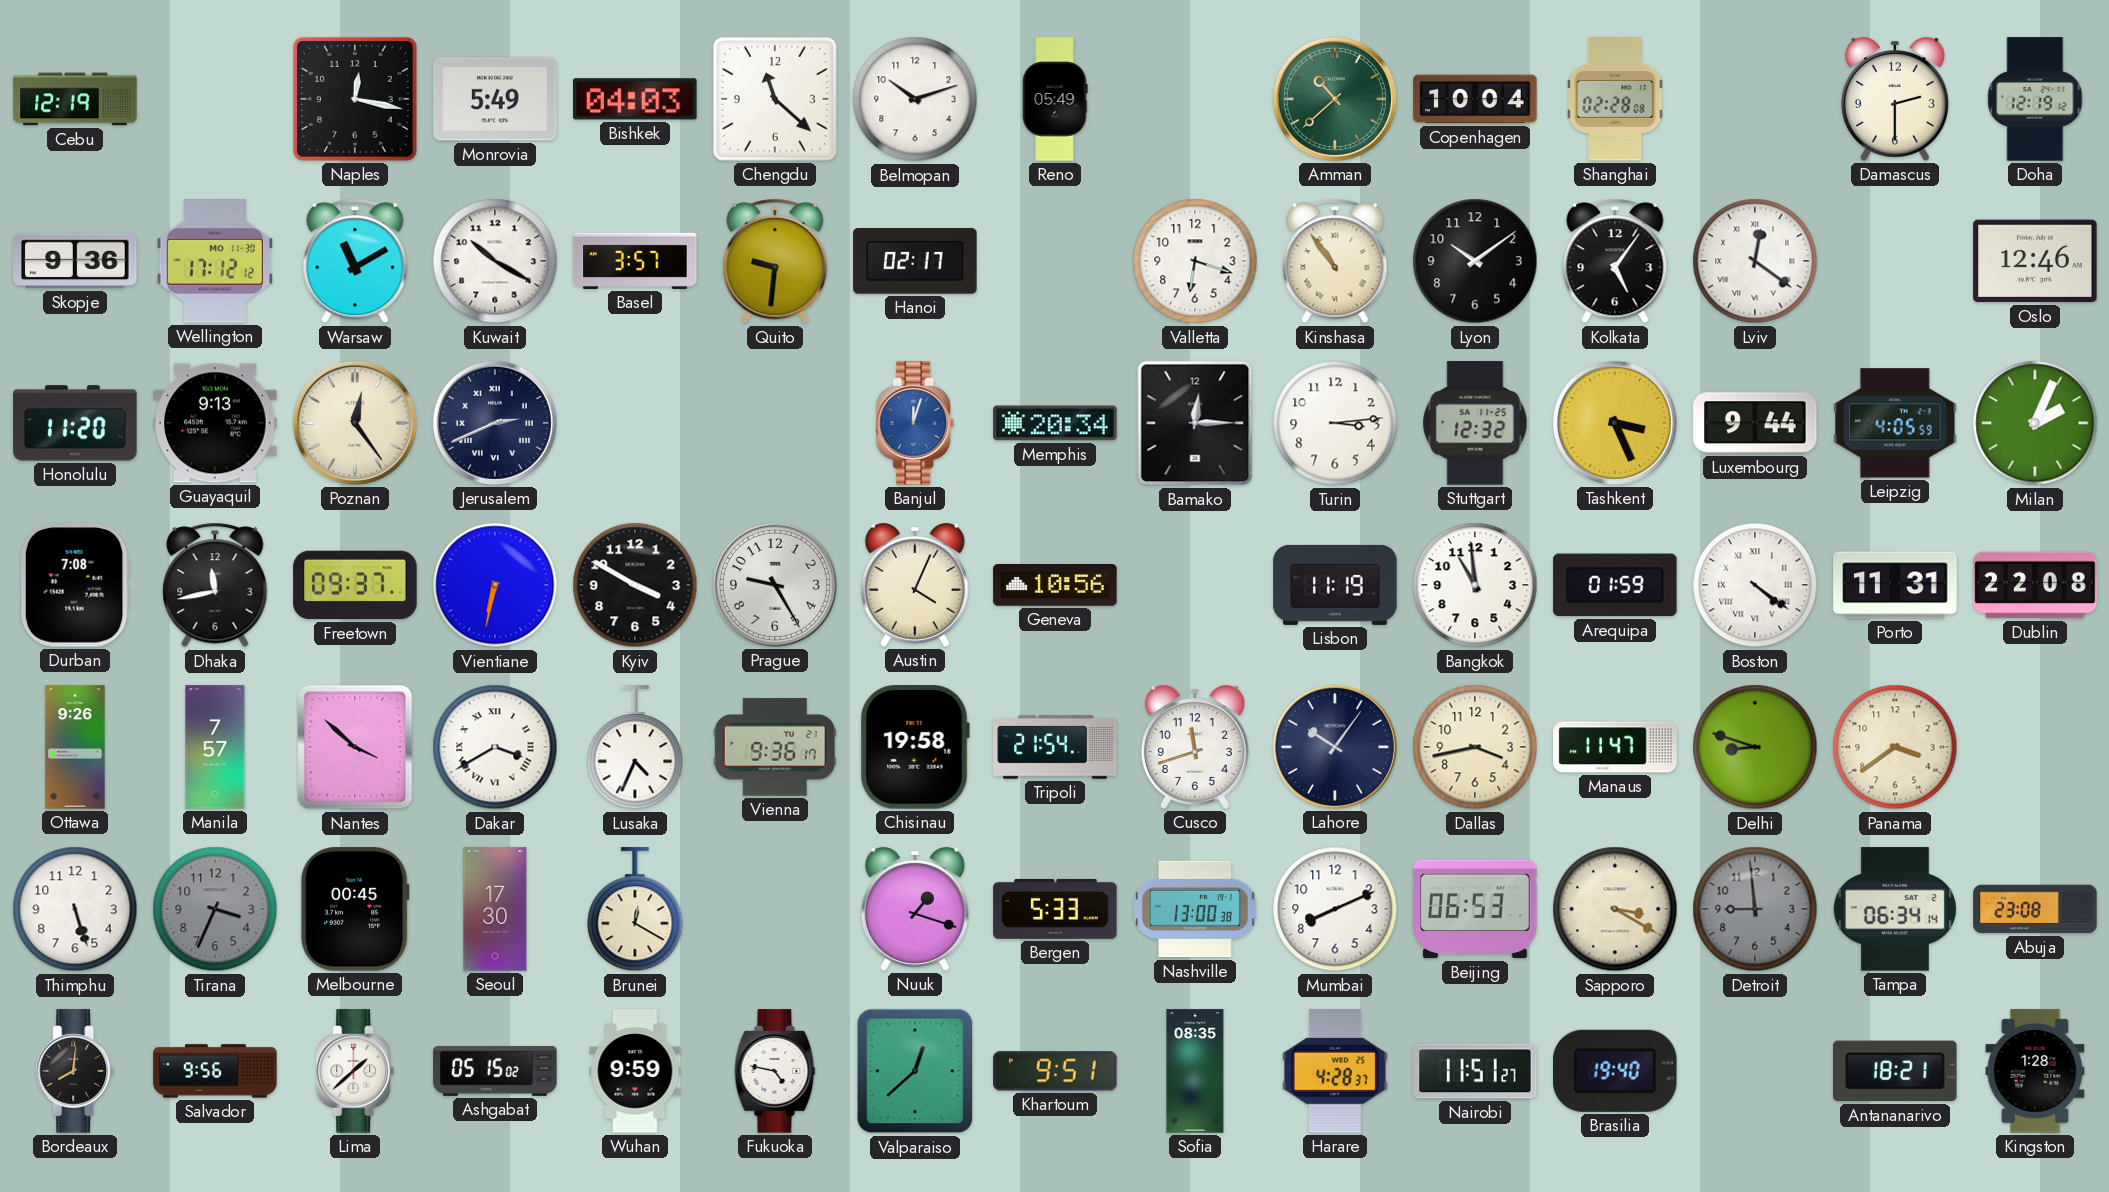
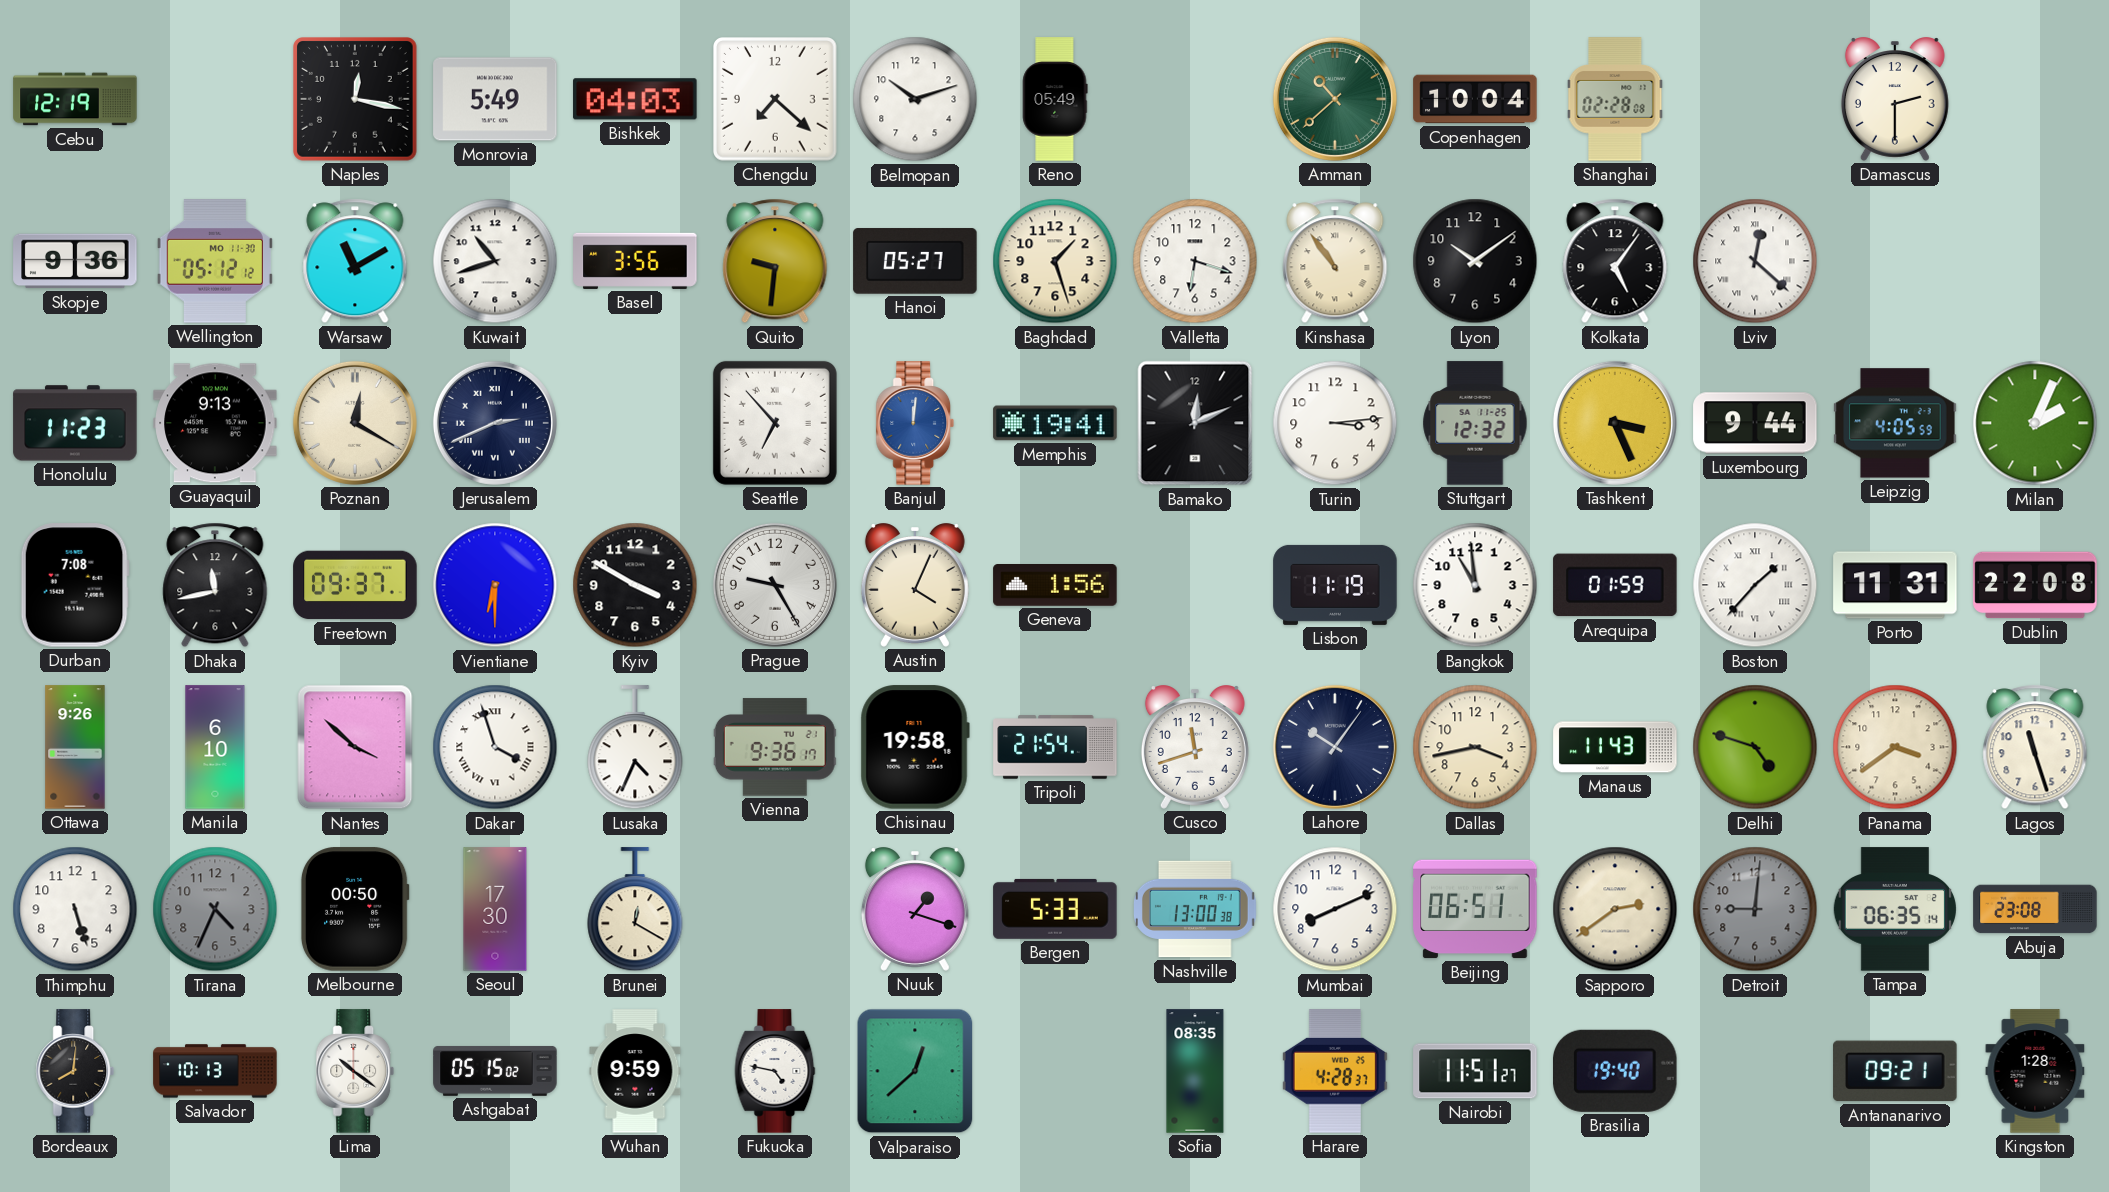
Chengdu: 11:22 -> 7:22 (776, 100)
Doha: 12:19 -> none (2035, 99)
Wellington: 17:12 -> 05:12 (215, 261)
Kuwait: 10:20 -> 10:42 (495, 261)
Basel: 3:57 -> 3:56 (635, 261)
Hanoi: 02:17 -> 05:27 (915, 261)
Baghdad: none -> 1:27 (1055, 261)
Lviv: 12:21 -> 12:22 (1755, 261)
Oslo: 12:46 -> none (2035, 261)
Honolulu: 11:20 -> 11:23 (75, 423)
Poznan: 12:24 -> 12:20 (355, 423)
Seattle: none -> 6:53 (775, 423)
Banjul: 12:03 -> 12:01 (915, 423)
Memphis: 20:34 -> 19:41 (1055, 423)
Bamako: 12:15 -> 12:11 (1195, 423)
Vientiane: 6:32 -> 6:30 (495, 585)
Geneva: 10:56 -> 1:56 (1055, 586)
Boston: 4:21 -> 1:37 (1755, 585)
Manila: 7:57 -> 6:10 (215, 747)
Dakar: 3:40 -> 3:57 (495, 747)
Manaus: 11:47 -> 11:43 (1615, 747)
Delhi: 8:48 -> 4:48 (1755, 747)
Lagos: none -> 11:27 (2035, 747)
Tirana: 3:34 -> 4:34 (215, 909)
Melbourne: 00:45 -> 00:50 (355, 909)
Beijing: 06:53 -> 06:51 (1475, 909)
Sapporo: 3:20 -> 2:39 (1615, 909)
Detroit: 8:59 -> 9:01 (1755, 909)
Tampa: 06:34 -> 06:35 (1895, 909)
Salvador: 9:56 -> 10:13 (215, 1071)
Lima: 1:38 -> 10:21 (355, 1071)
Khartoum: 9:51 -> none (1055, 1071)
Antananarivo: 18:21 -> 09:21 (1895, 1071)
